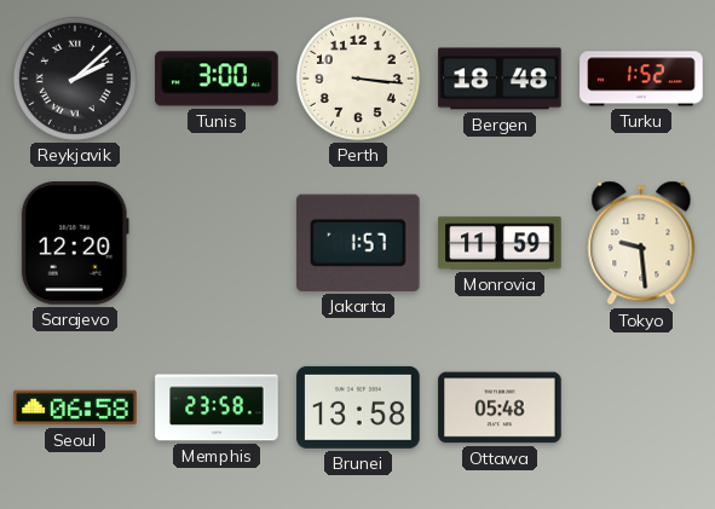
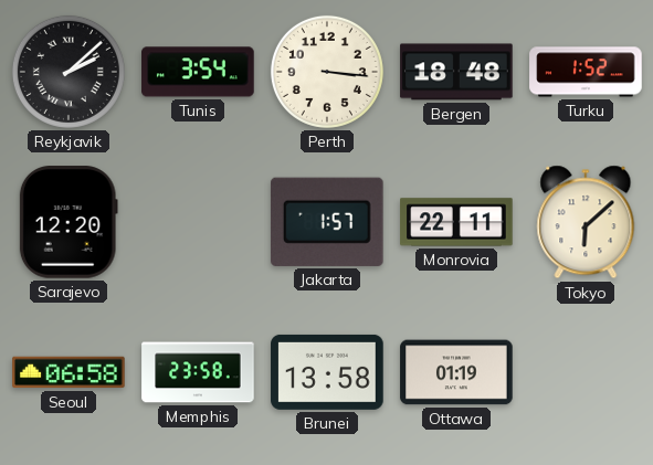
Tunis: 3:00 -> 3:54 (198, 72)
Monrovia: 11:59 -> 22:11 (456, 222)
Tokyo: 9:29 -> 6:08 (586, 222)
Ottawa: 05:48 -> 01:19 (456, 372)
